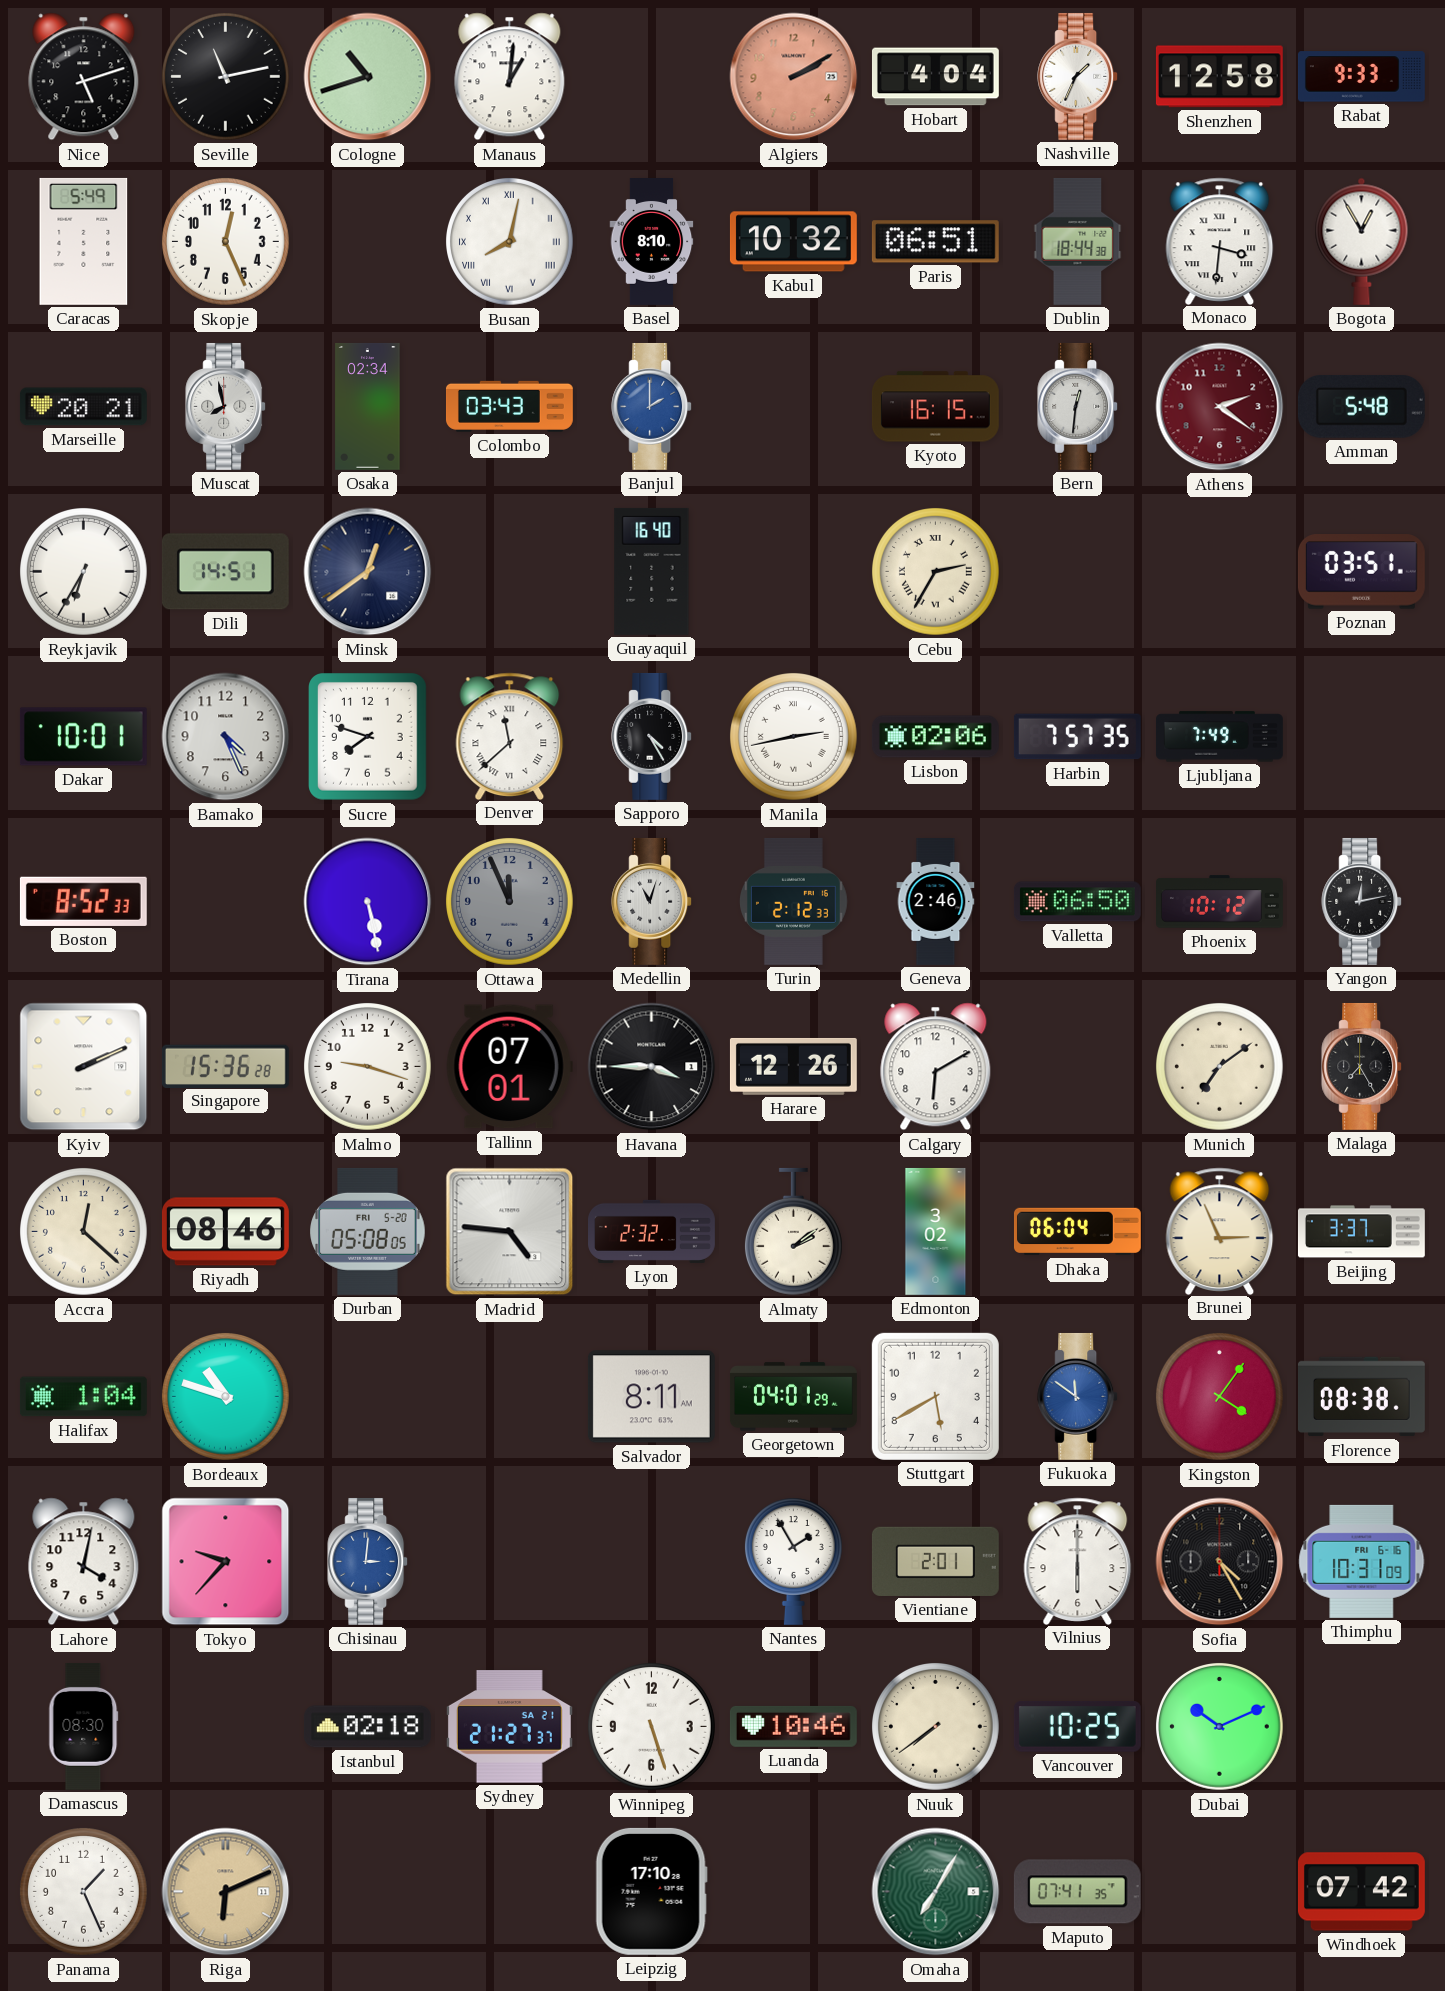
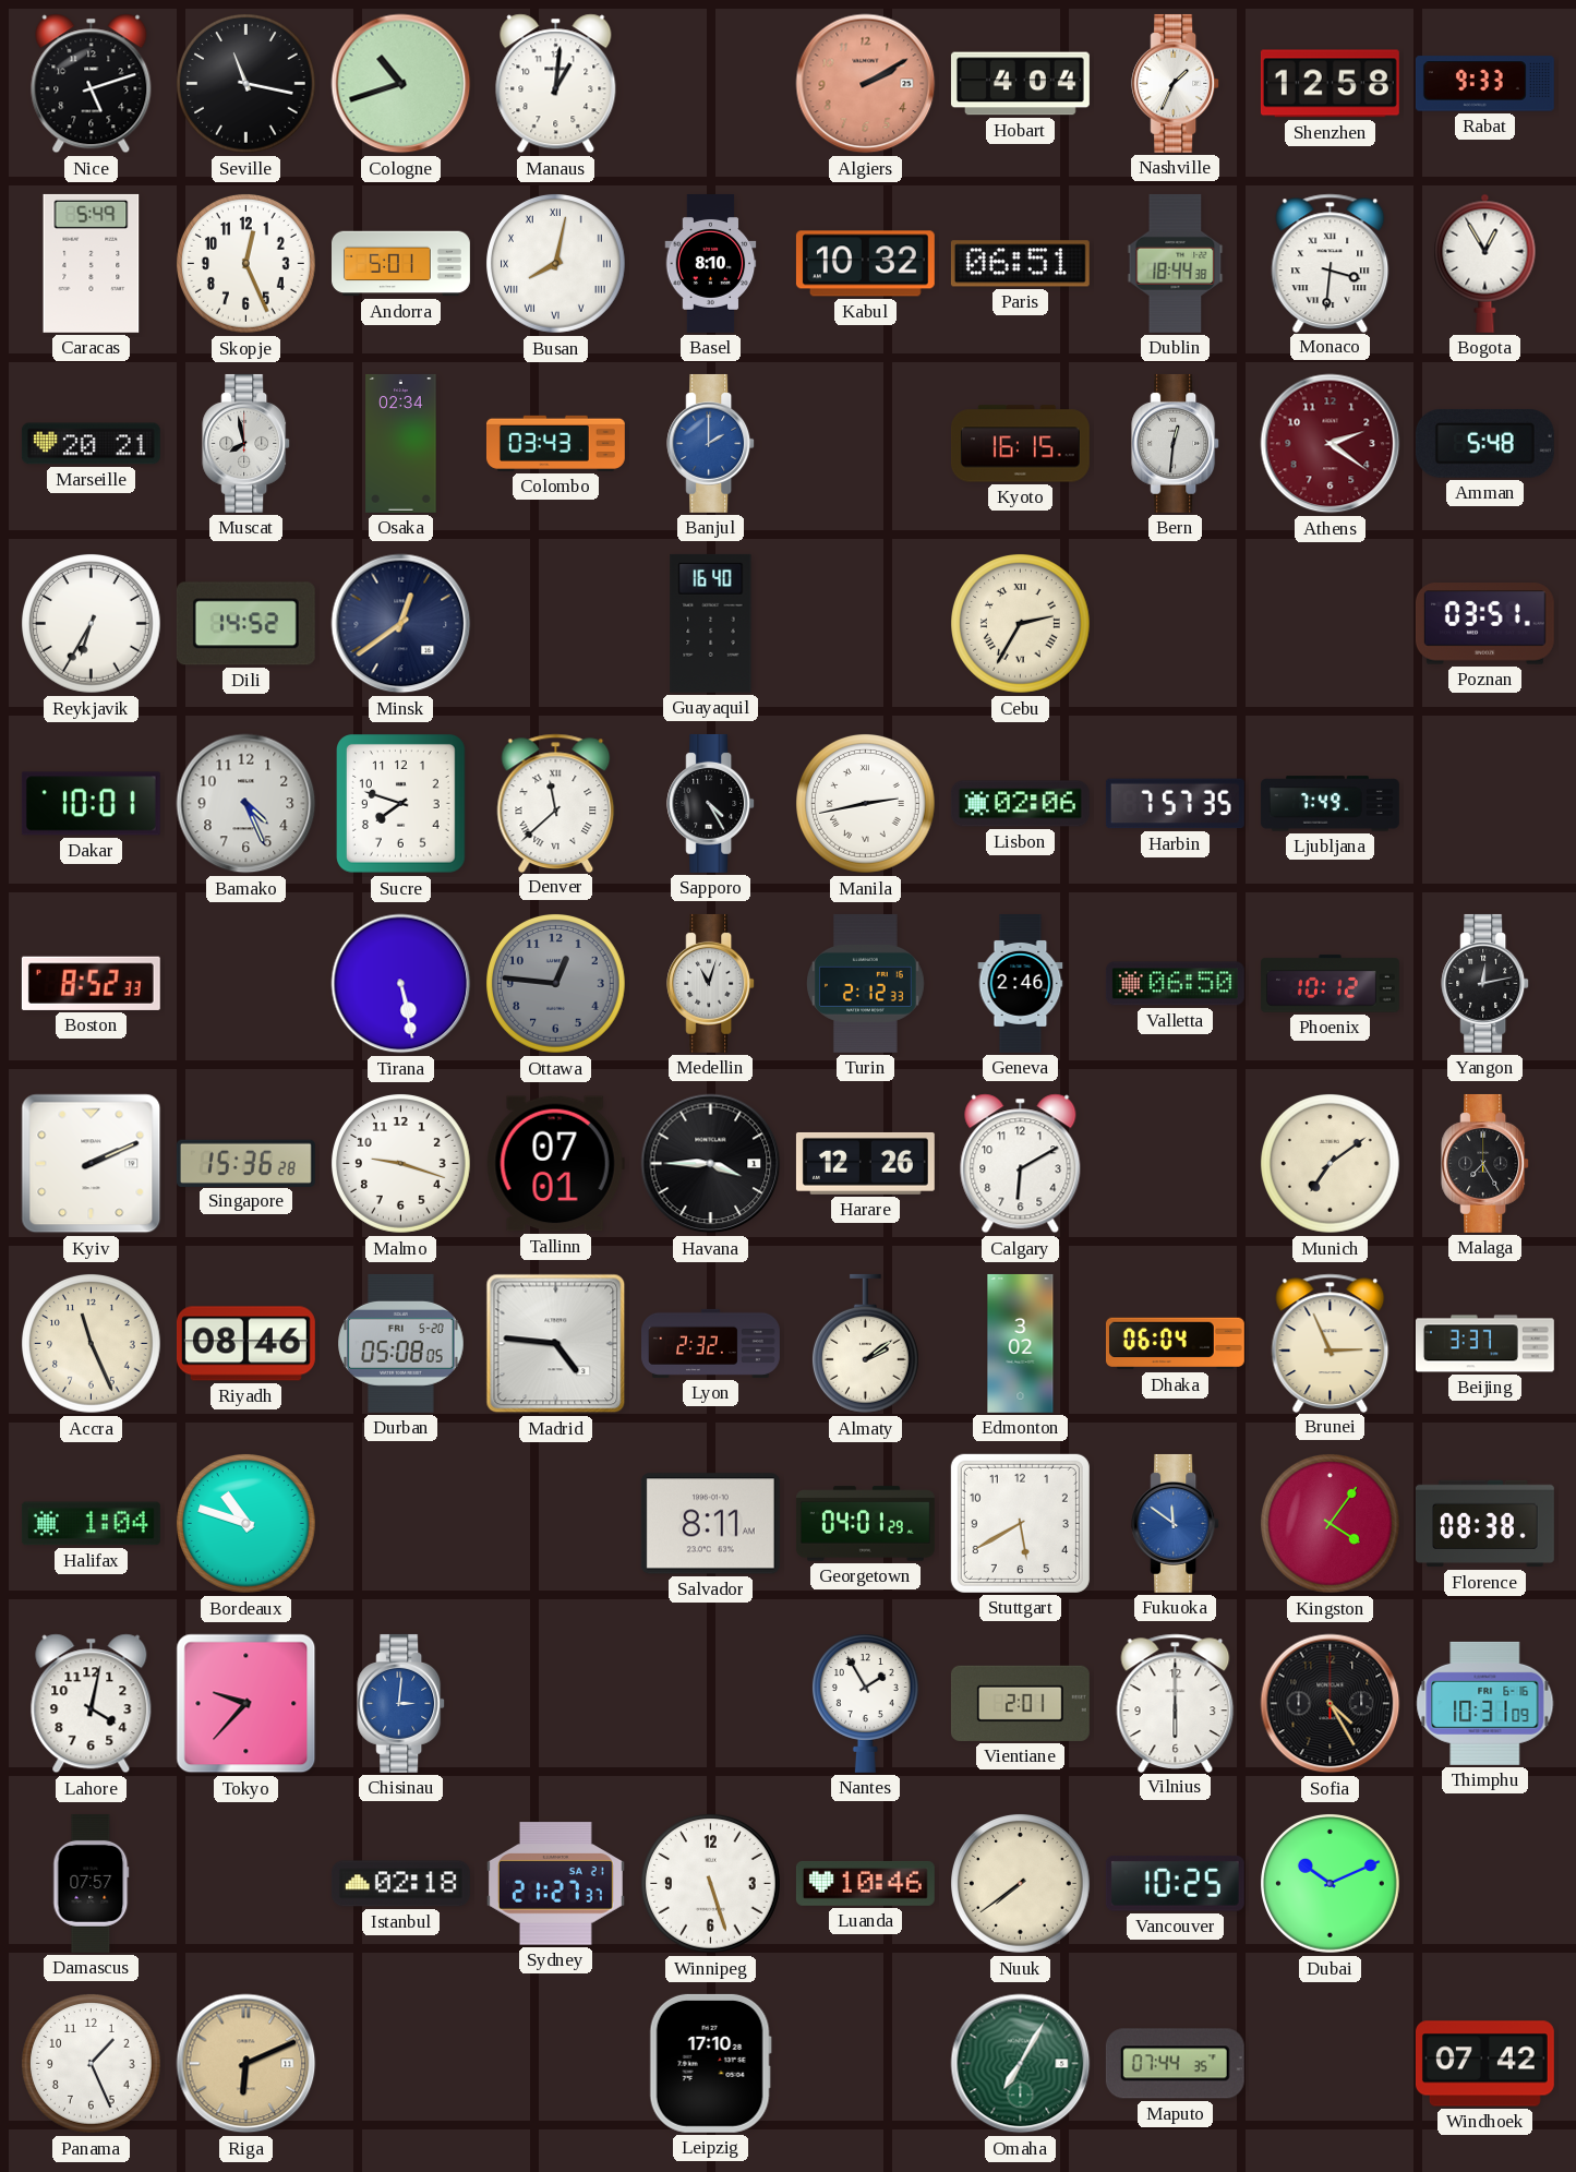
Seville: 11:13 -> 11:17 (246, 84)
Andorra: none -> 5:01 (401, 264)
Dili: 14:51 -> 14:52 (245, 624)
Ottawa: 11:56 -> 12:46 (556, 984)
Accra: 12:22 -> 11:26 (92, 1344)
Damascus: 08:30 -> 07:57 (92, 1883)
Maputo: 07:41 -> 07:44 (1175, 2064)
